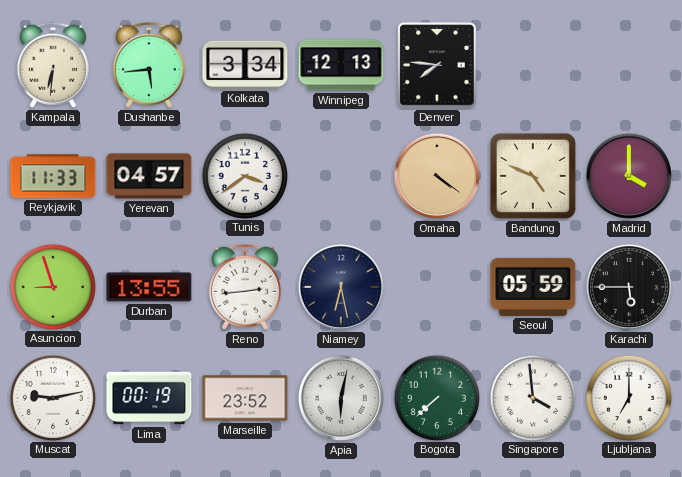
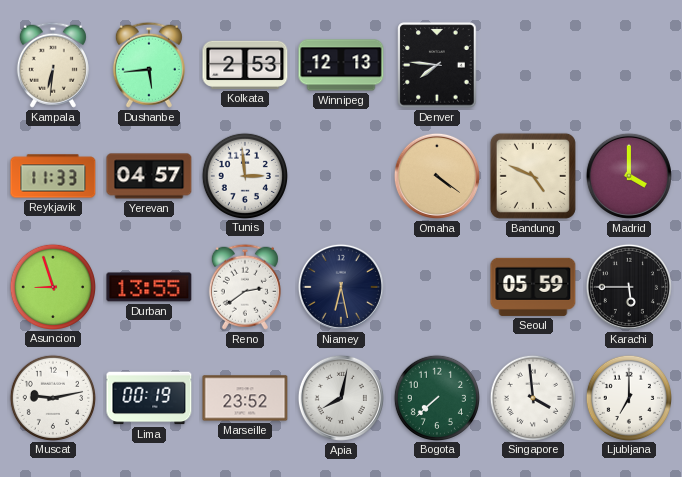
Kolkata: 3:34 -> 2:53 (245, 65)
Tunis: 3:39 -> 2:59 (244, 175)
Reno: 2:44 -> 2:39 (245, 287)
Apia: 6:02 -> 8:02 (341, 398)
